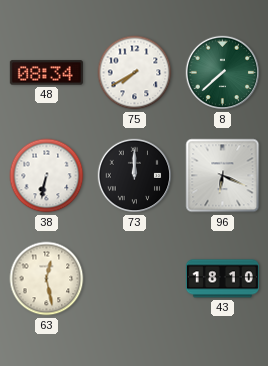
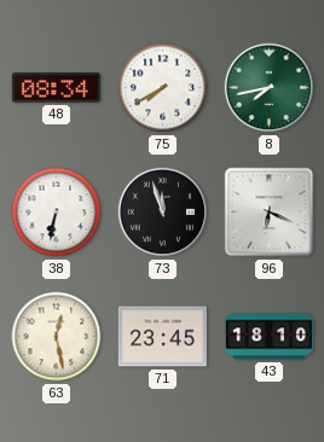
8: 7:38 -> 7:43 (270, 88)
73: 12:00 -> 11:57 (163, 213)
71: none -> 23:45 (162, 337)
